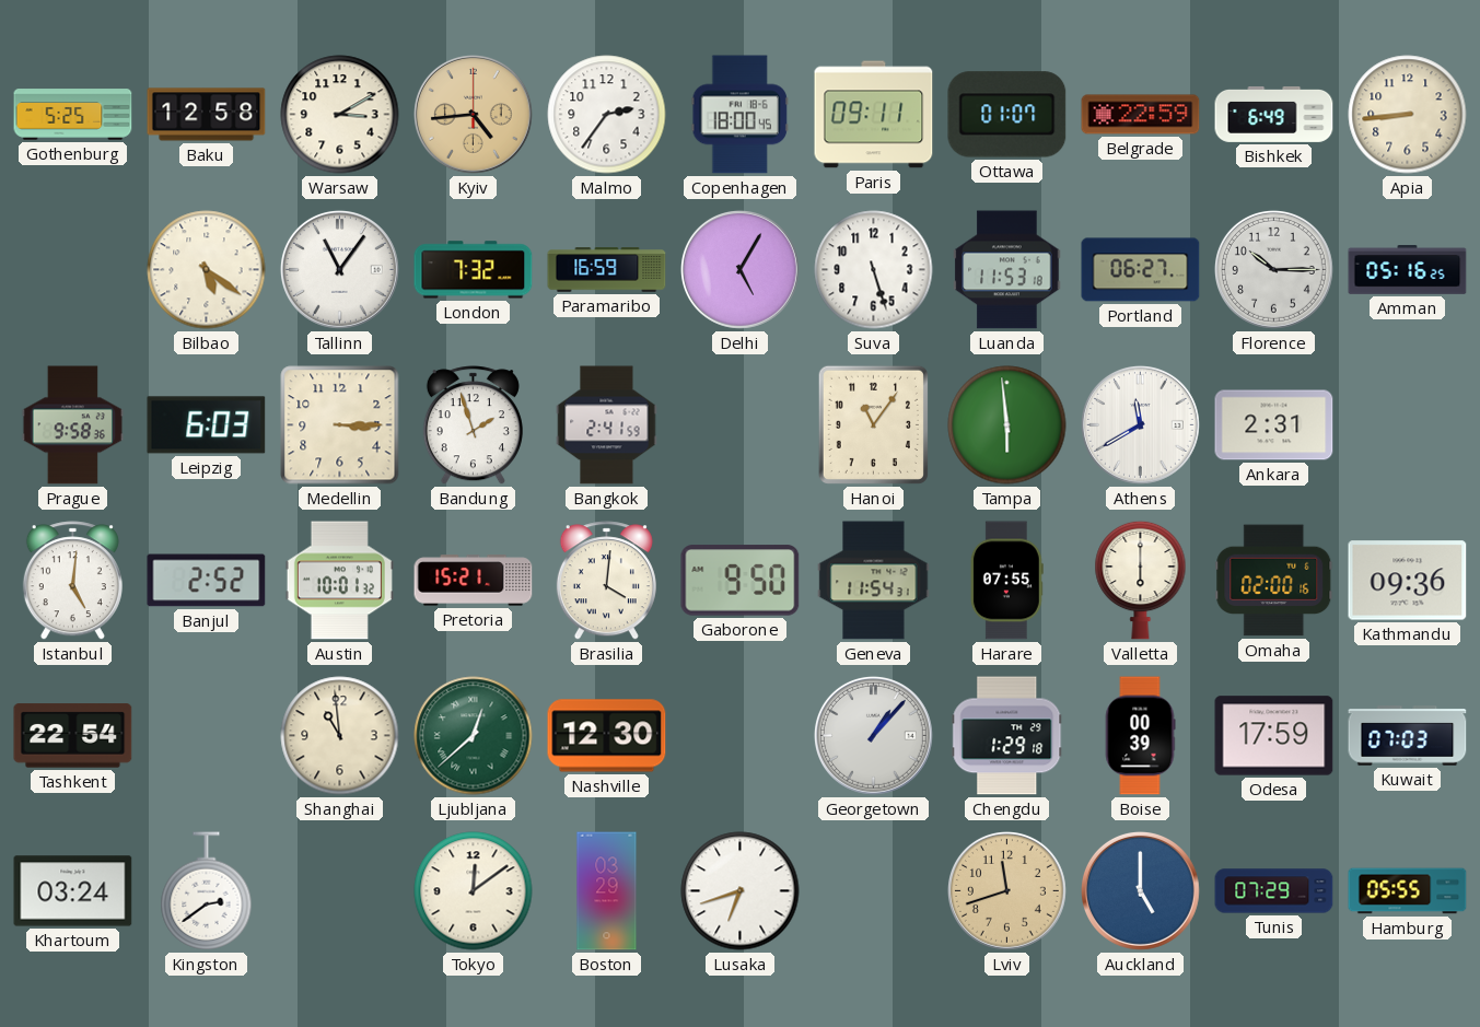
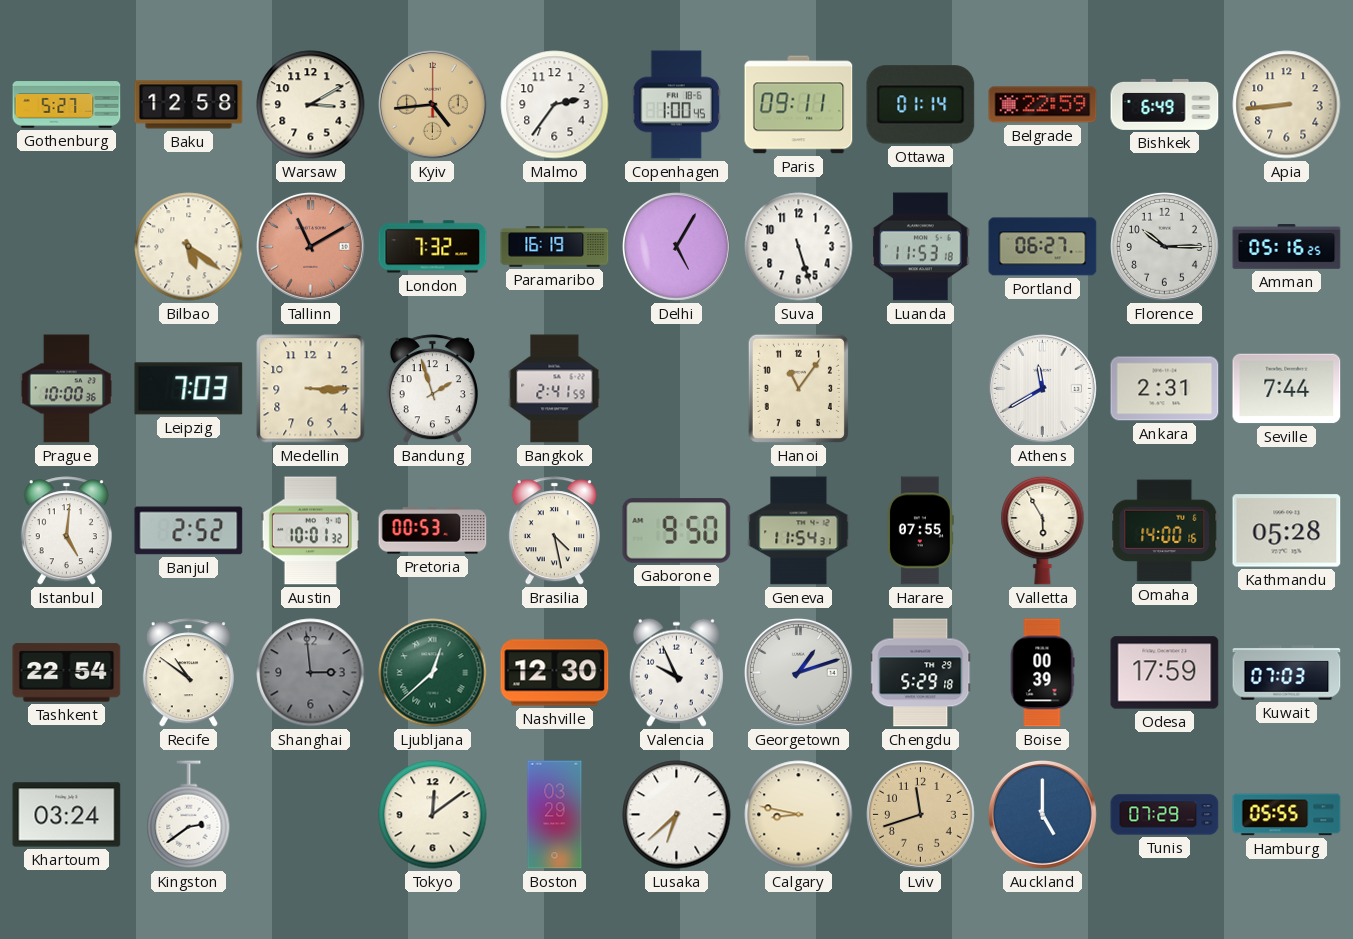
Gothenburg: 5:25 -> 5:27 (67, 105)
Copenhagen: 18:00 -> 1:00 (676, 105)
Ottawa: 01:07 -> 01:14 (921, 105)
Tallinn: 11:06 -> 11:10 (310, 246)
Tallinn dial: white -> salmon (310, 246)
Paramaribo: 16:59 -> 16:19 (555, 247)
Prague: 9:58 -> 10:00 (66, 389)
Leipzig: 6:03 -> 7:03 (189, 389)
Tampa: 5:59 -> none (1007, 425)
Seville: none -> 7:44 (1287, 389)
Pretoria: 15:21 -> 00:53 (433, 531)
Brasilia: 4:01 -> 4:28 (554, 531)
Valletta: 6:00 -> 5:55 (1043, 530)
Omaha: 02:00 -> 14:00 (1165, 531)
Kathmandu: 09:36 -> 05:28 (1287, 531)
Recife: none -> 10:51 (188, 673)
Shanghai: 10:59 -> 2:59 (311, 673)
Shanghai dial: cream -> grey (311, 673)
Valencia: none -> 9:56 (676, 672)
Georgetown: 1:07 -> 1:12 (798, 672)
Chengdu: 1:29 -> 5:29 (921, 673)
Lusaka: 6:42 -> 6:38 (677, 815)
Calgary: none -> 8:47 (799, 815)
